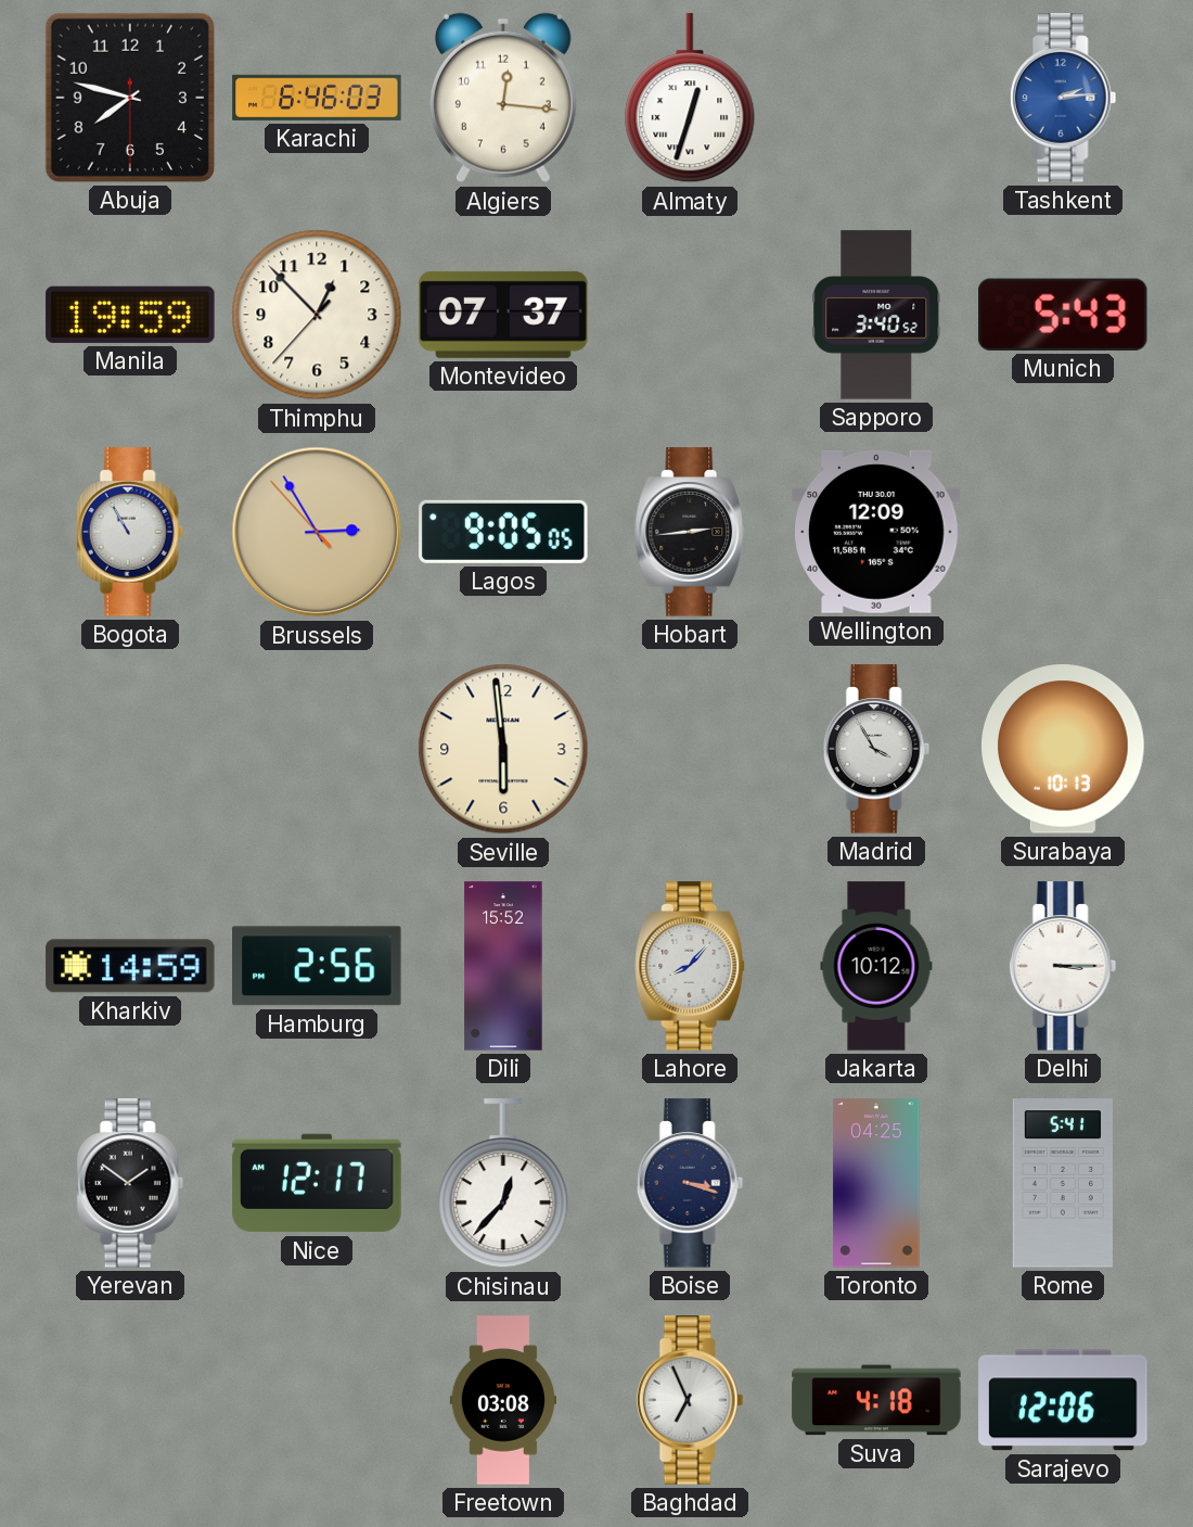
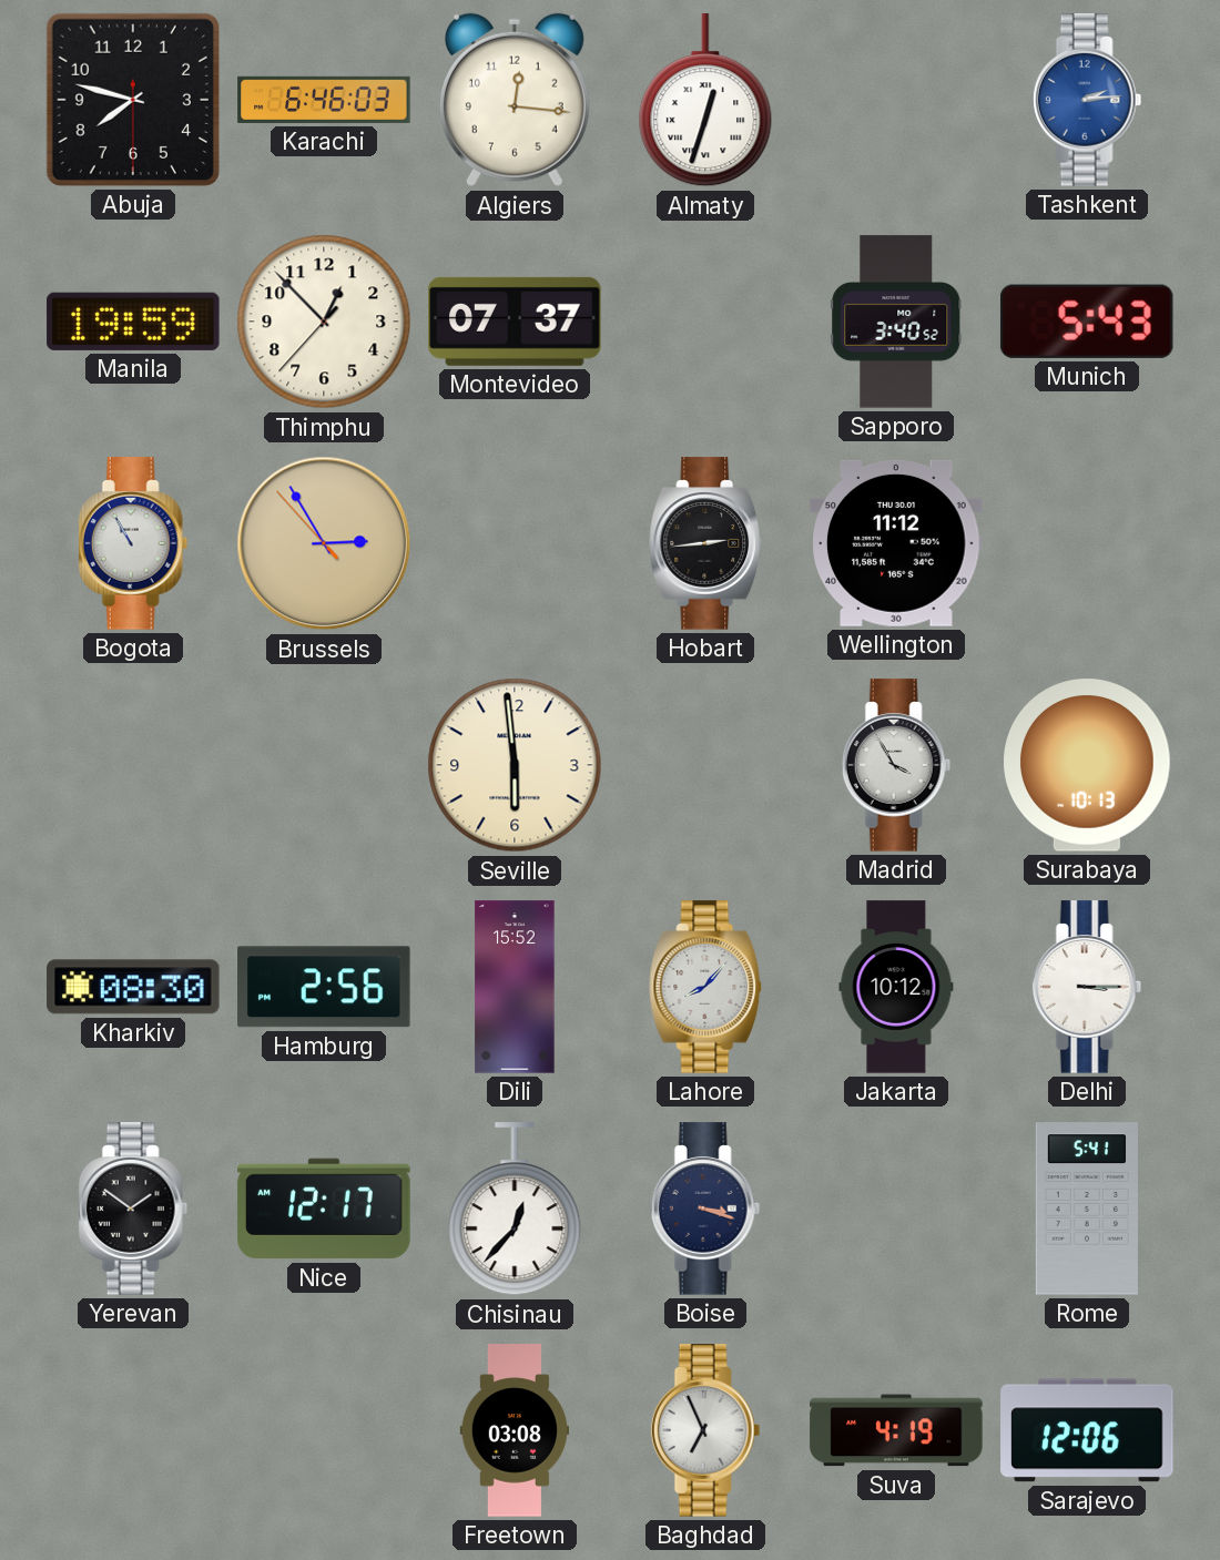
Lagos: 9:05 -> none (503, 532)
Wellington: 12:09 -> 11:12 (896, 543)
Kharkiv: 14:59 -> 08:30 (133, 987)
Toronto: 04:25 -> none (876, 1183)
Suva: 4:18 -> 4:19 (896, 1430)
